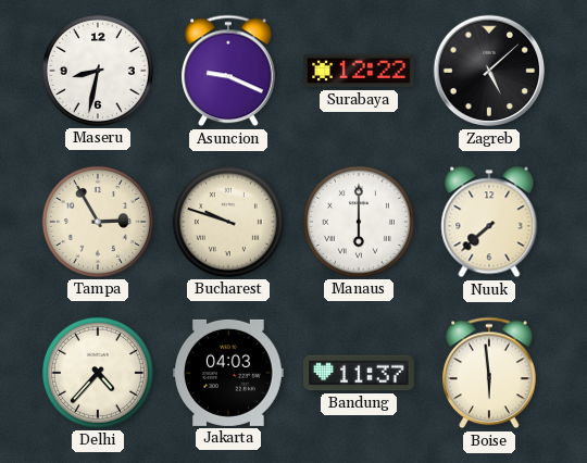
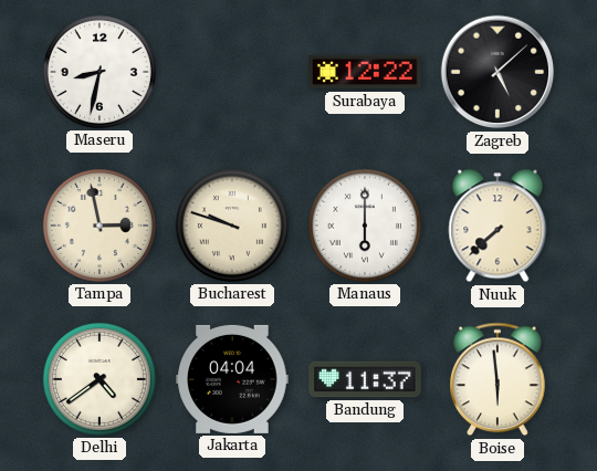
Asuncion: 9:19 -> none (228, 71)
Tampa: 2:55 -> 2:58 (99, 226)
Delhi: 4:37 -> 4:39 (99, 379)
Jakarta: 04:03 -> 04:04 (232, 379)
